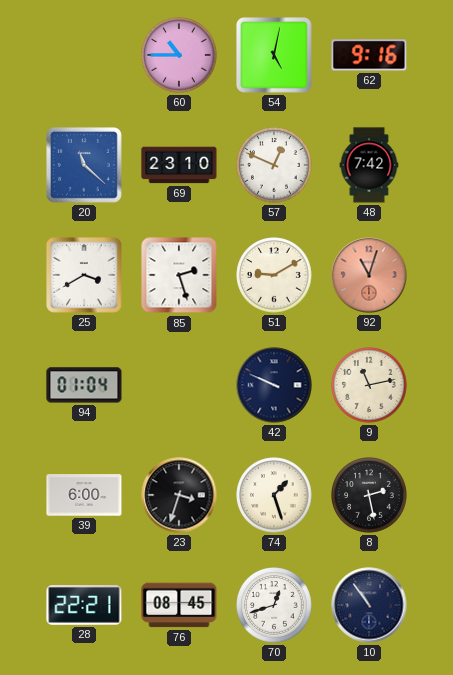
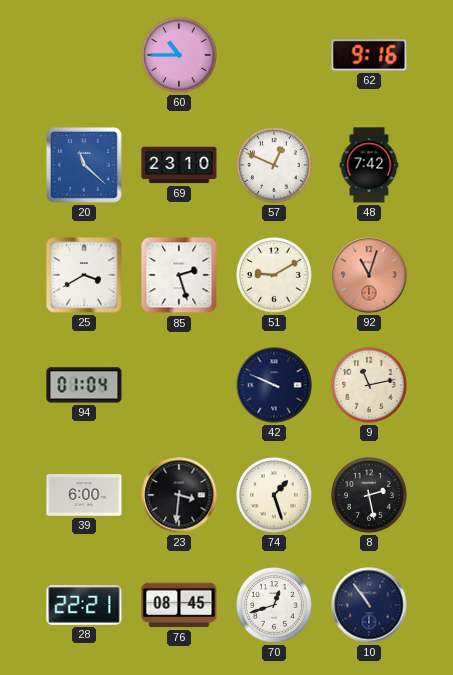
54: 5:02 -> none (275, 56)
23: 3:33 -> 3:31 (179, 495)
